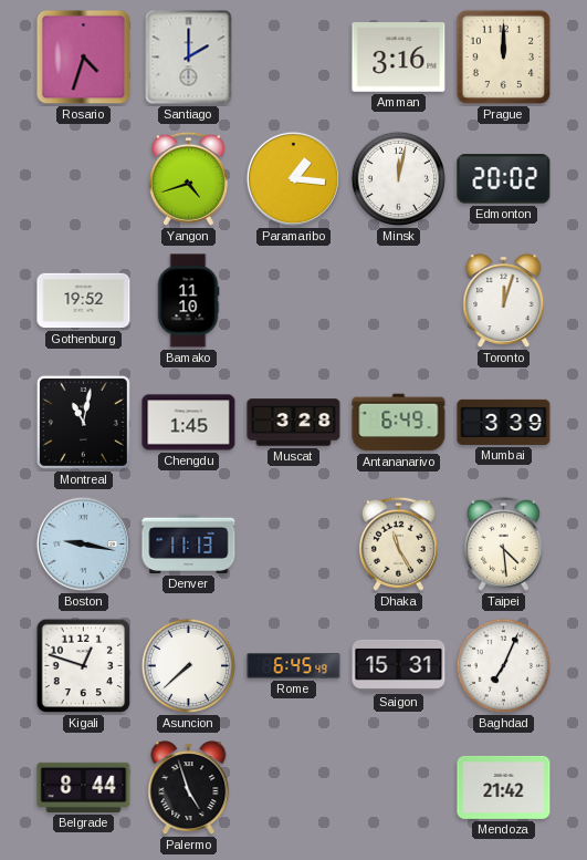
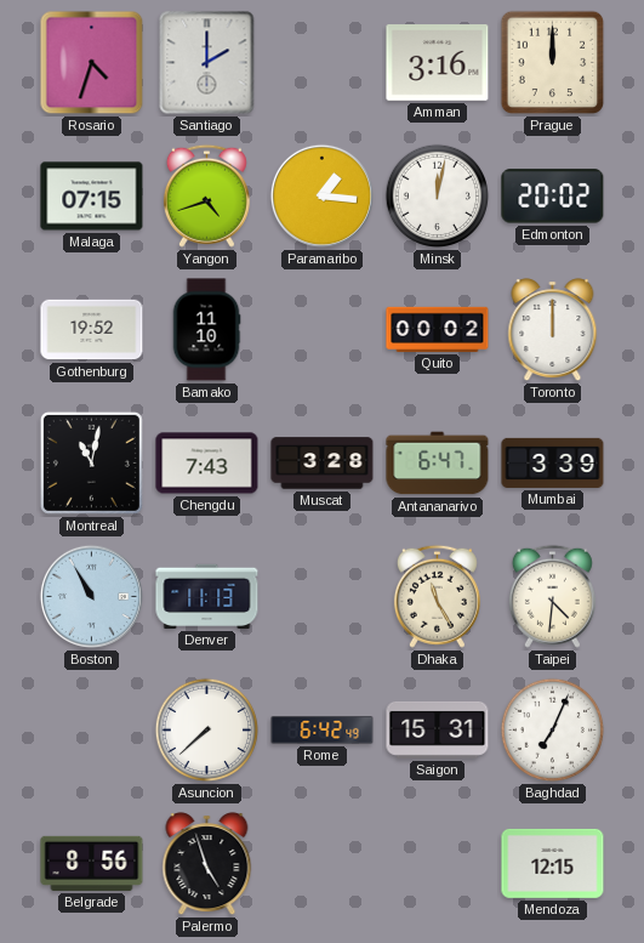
Malaga: none -> 07:15 (92, 197)
Quito: none -> 00:02 (438, 329)
Toronto: 12:03 -> 12:00 (553, 330)
Chengdu: 1:45 -> 7:43 (207, 464)
Antananarivo: 6:49 -> 6:47 (438, 464)
Boston: 9:17 -> 10:55 (91, 596)
Taipei: 4:29 -> 4:31 (552, 596)
Kigali: 12:48 -> none (84, 666)
Rome: 6:45 -> 6:42 (323, 731)
Belgrade: 8:44 -> 8:56 (92, 863)
Mendoza: 21:42 -> 12:15 (553, 863)
